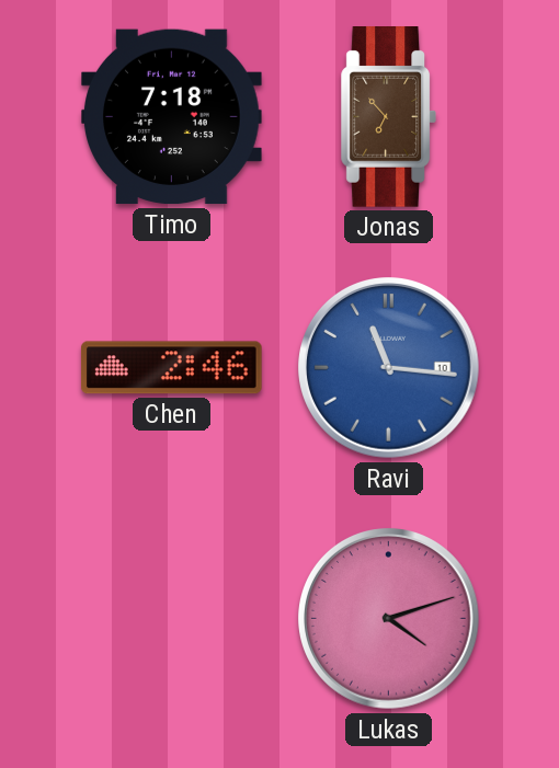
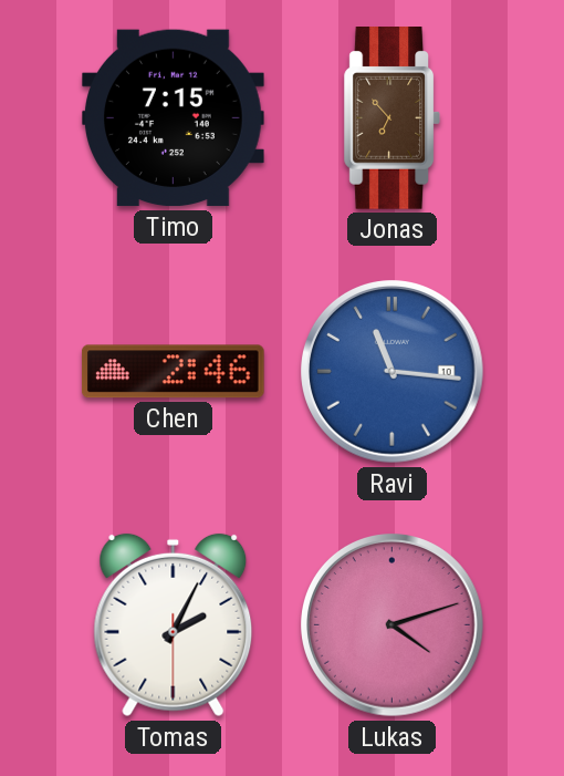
Timo: 7:18 -> 7:15 (174, 118)
Tomas: none -> 2:04 (174, 625)
